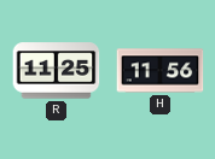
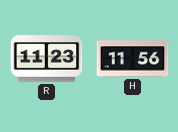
R: 11:25 -> 11:23 (47, 59)
